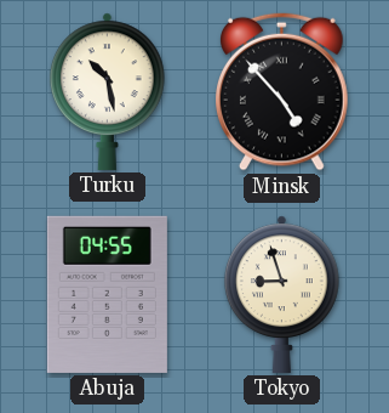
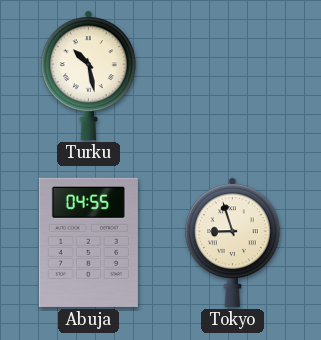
Minsk: 4:53 -> none (282, 91)
